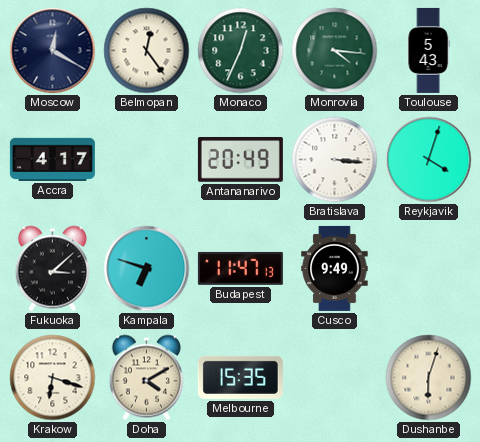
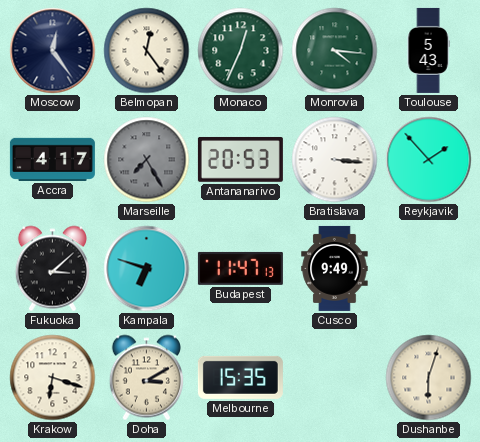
Moscow: 12:20 -> 12:24 (53, 51)
Marseille: none -> 7:25 (147, 160)
Antananarivo: 20:49 -> 20:53 (240, 160)
Reykjavik: 4:03 -> 1:53 (429, 160)
Doha: 4:10 -> 3:10 (146, 378)
